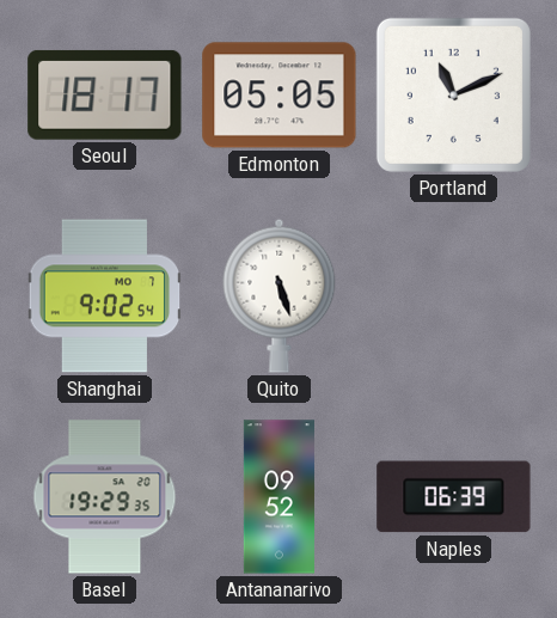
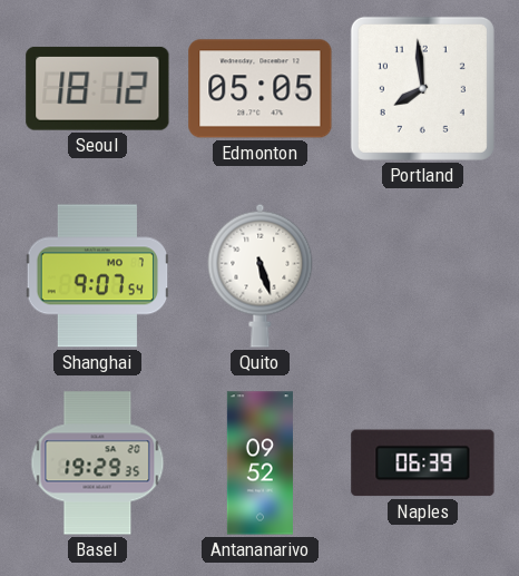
Seoul: 18:17 -> 18:12 (98, 88)
Portland: 11:11 -> 7:59 (422, 88)
Shanghai: 9:02 -> 9:07 (98, 276)
